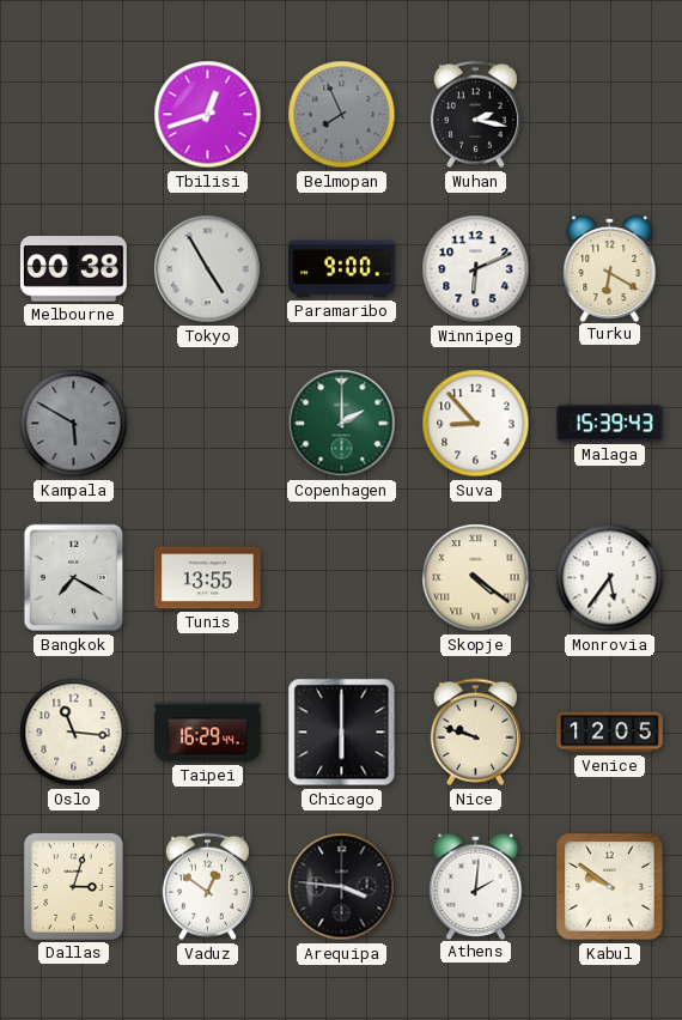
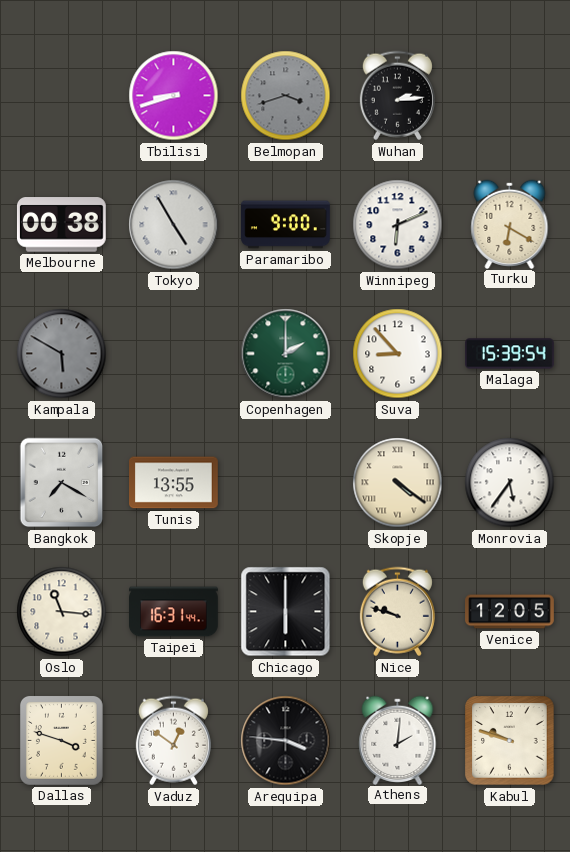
Tbilisi: 12:42 -> 8:42 (174, 96)
Belmopan: 7:56 -> 3:42 (286, 96)
Wuhan: 2:17 -> 2:14 (397, 96)
Malaga: 15:39:43 -> 15:39:54 (510, 354)
Taipei: 16:29 -> 16:31 (174, 612)
Dallas: 3:03 -> 3:48 (61, 740)
Kabul: 9:51 -> 9:48 (510, 741)
